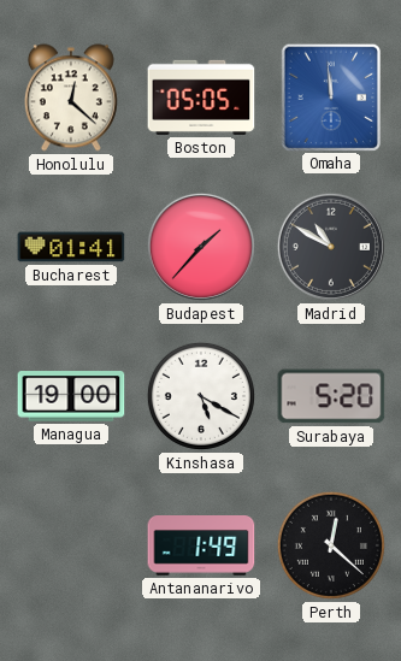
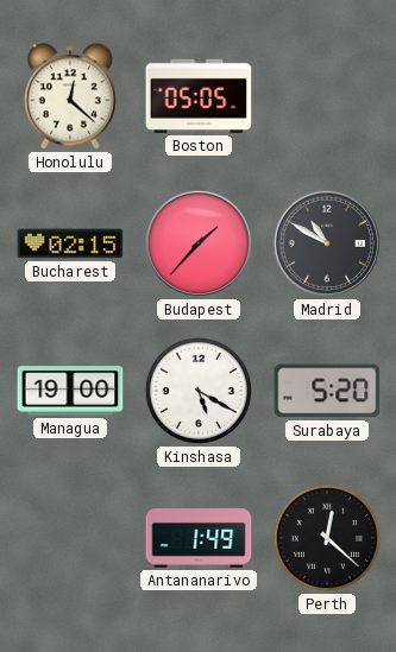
Omaha: 11:59 -> none (331, 96)
Bucharest: 01:41 -> 02:15 (70, 243)
